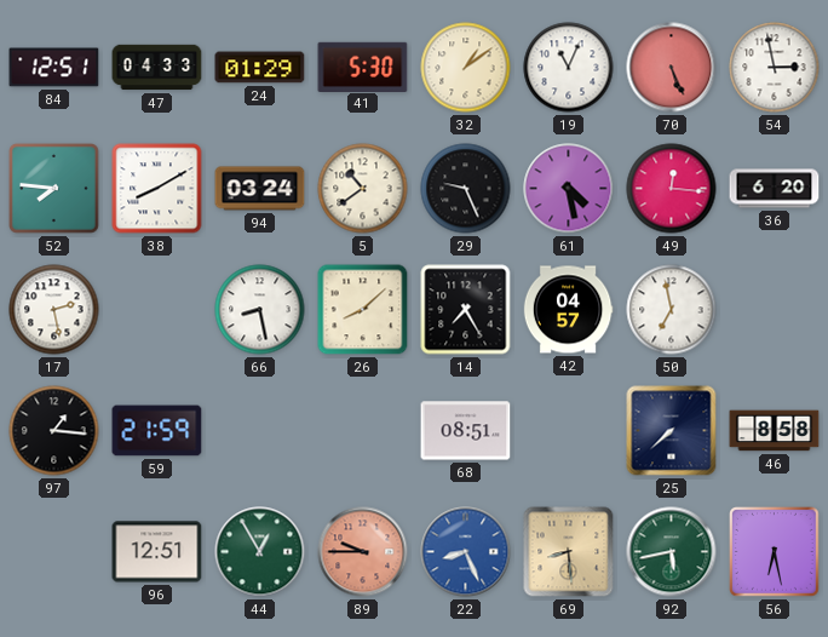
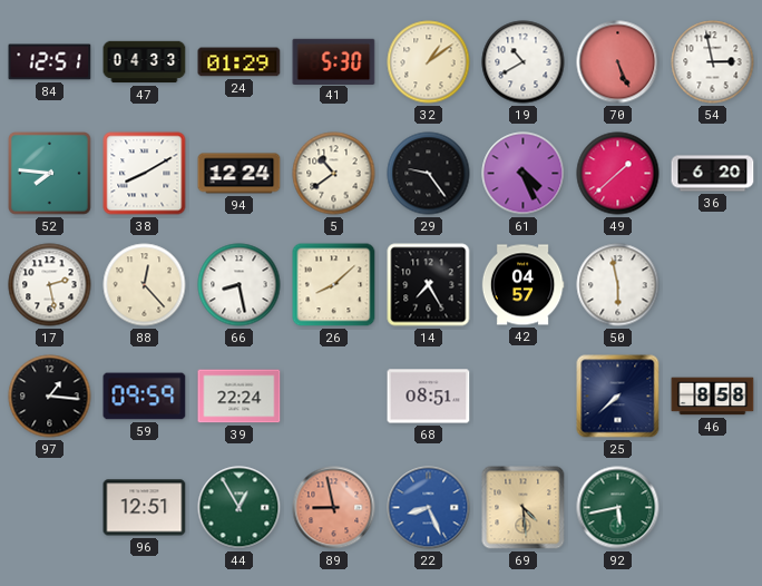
19: 11:04 -> 10:40 (524, 62)
94: 03:24 -> 12:24 (240, 174)
29: 9:26 -> 9:24 (429, 174)
61: 4:28 -> 4:26 (524, 174)
49: 12:16 -> 1:38 (618, 174)
88: none -> 12:23 (145, 285)
50: 6:58 -> 5:58 (618, 285)
59: 21:59 -> 09:59 (145, 397)
39: none -> 22:24 (240, 397)
89: 9:45 -> 8:58 (334, 508)
69: 8:29 -> 4:29 (524, 508)
56: 6:28 -> none (775, 552)
